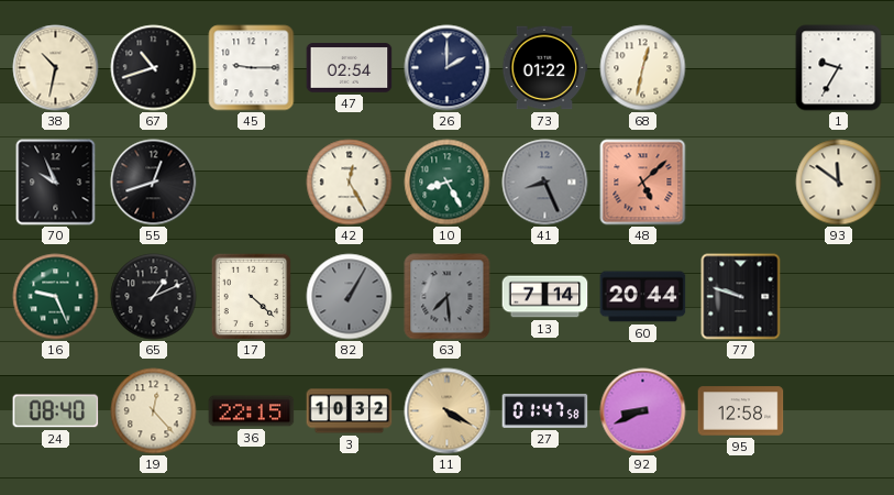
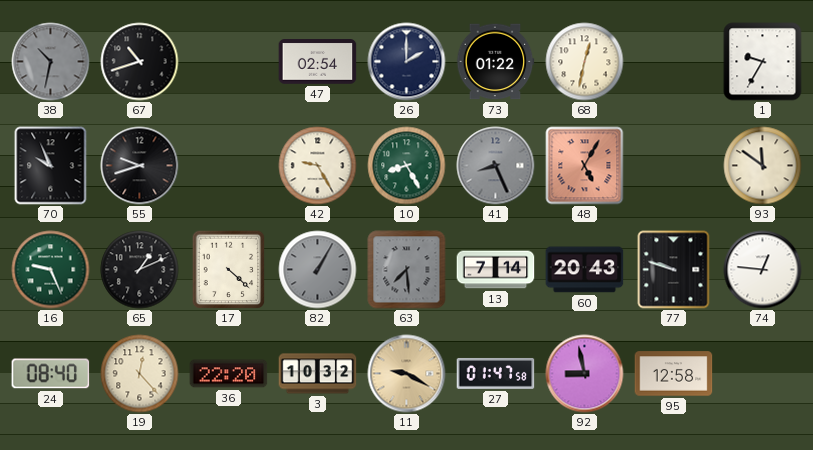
38 dial: cream -> grey (51, 62)
45: 9:15 -> none (252, 68)
55: 12:42 -> 9:42 (140, 166)
42: 12:25 -> 9:25 (318, 166)
48: 5:08 -> 5:05 (585, 166)
60: 20:44 -> 20:43 (585, 270)
74: none -> 12:46 (763, 270)
36: 22:15 -> 22:20 (229, 374)
11: 4:20 -> 9:20 (407, 374)
92: 8:41 -> 8:58 (585, 374)
